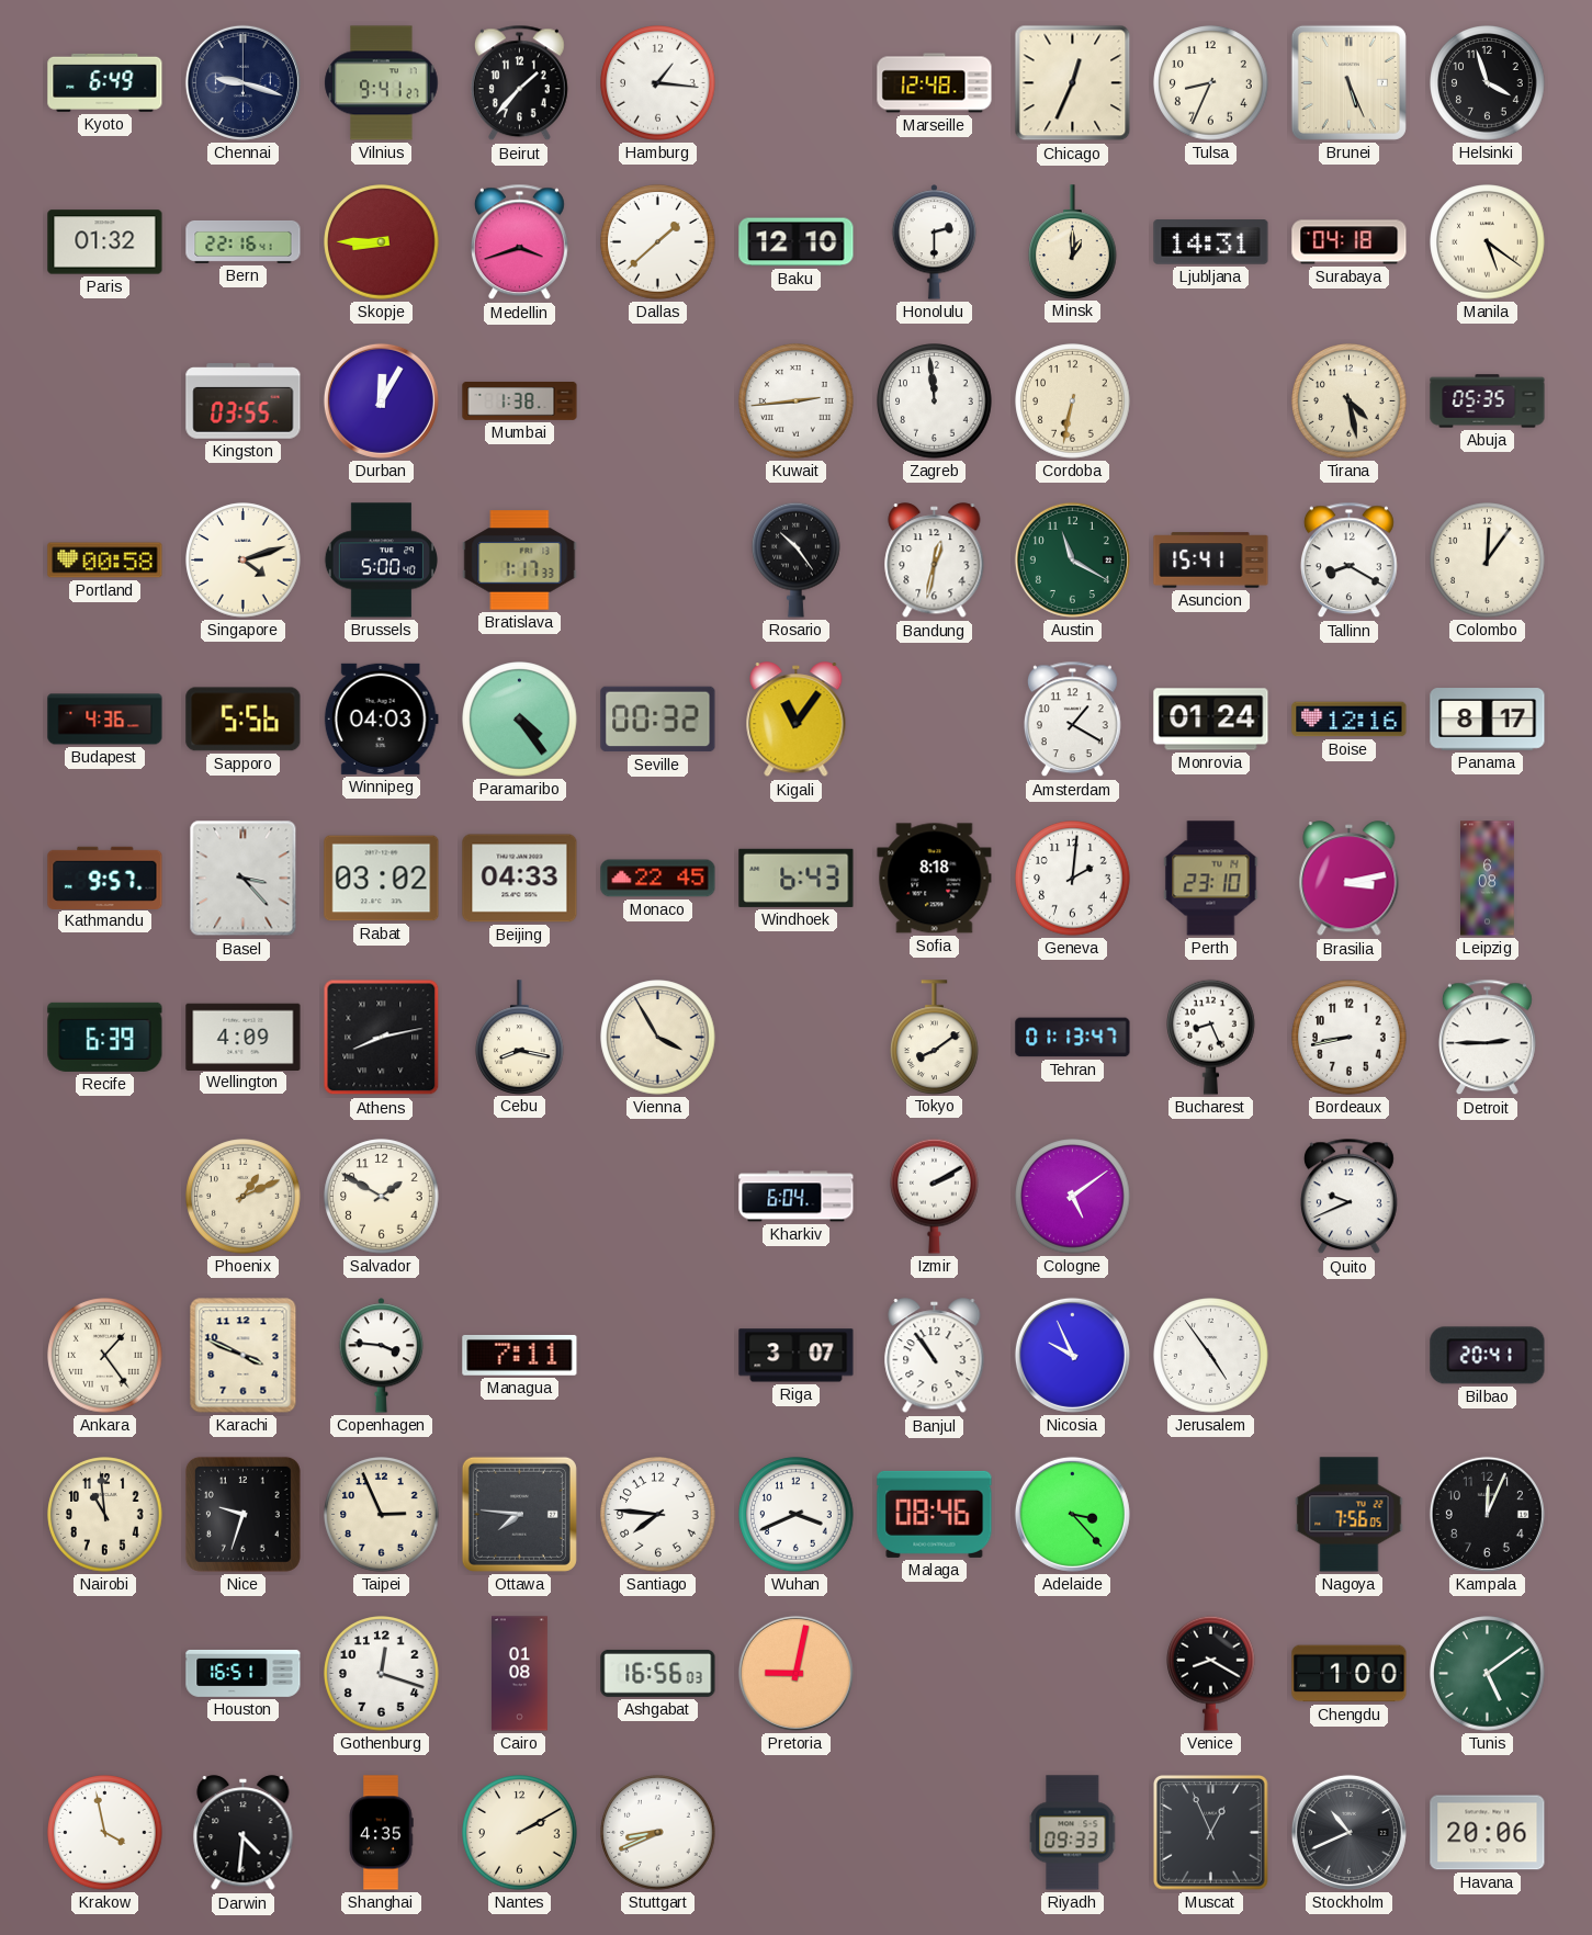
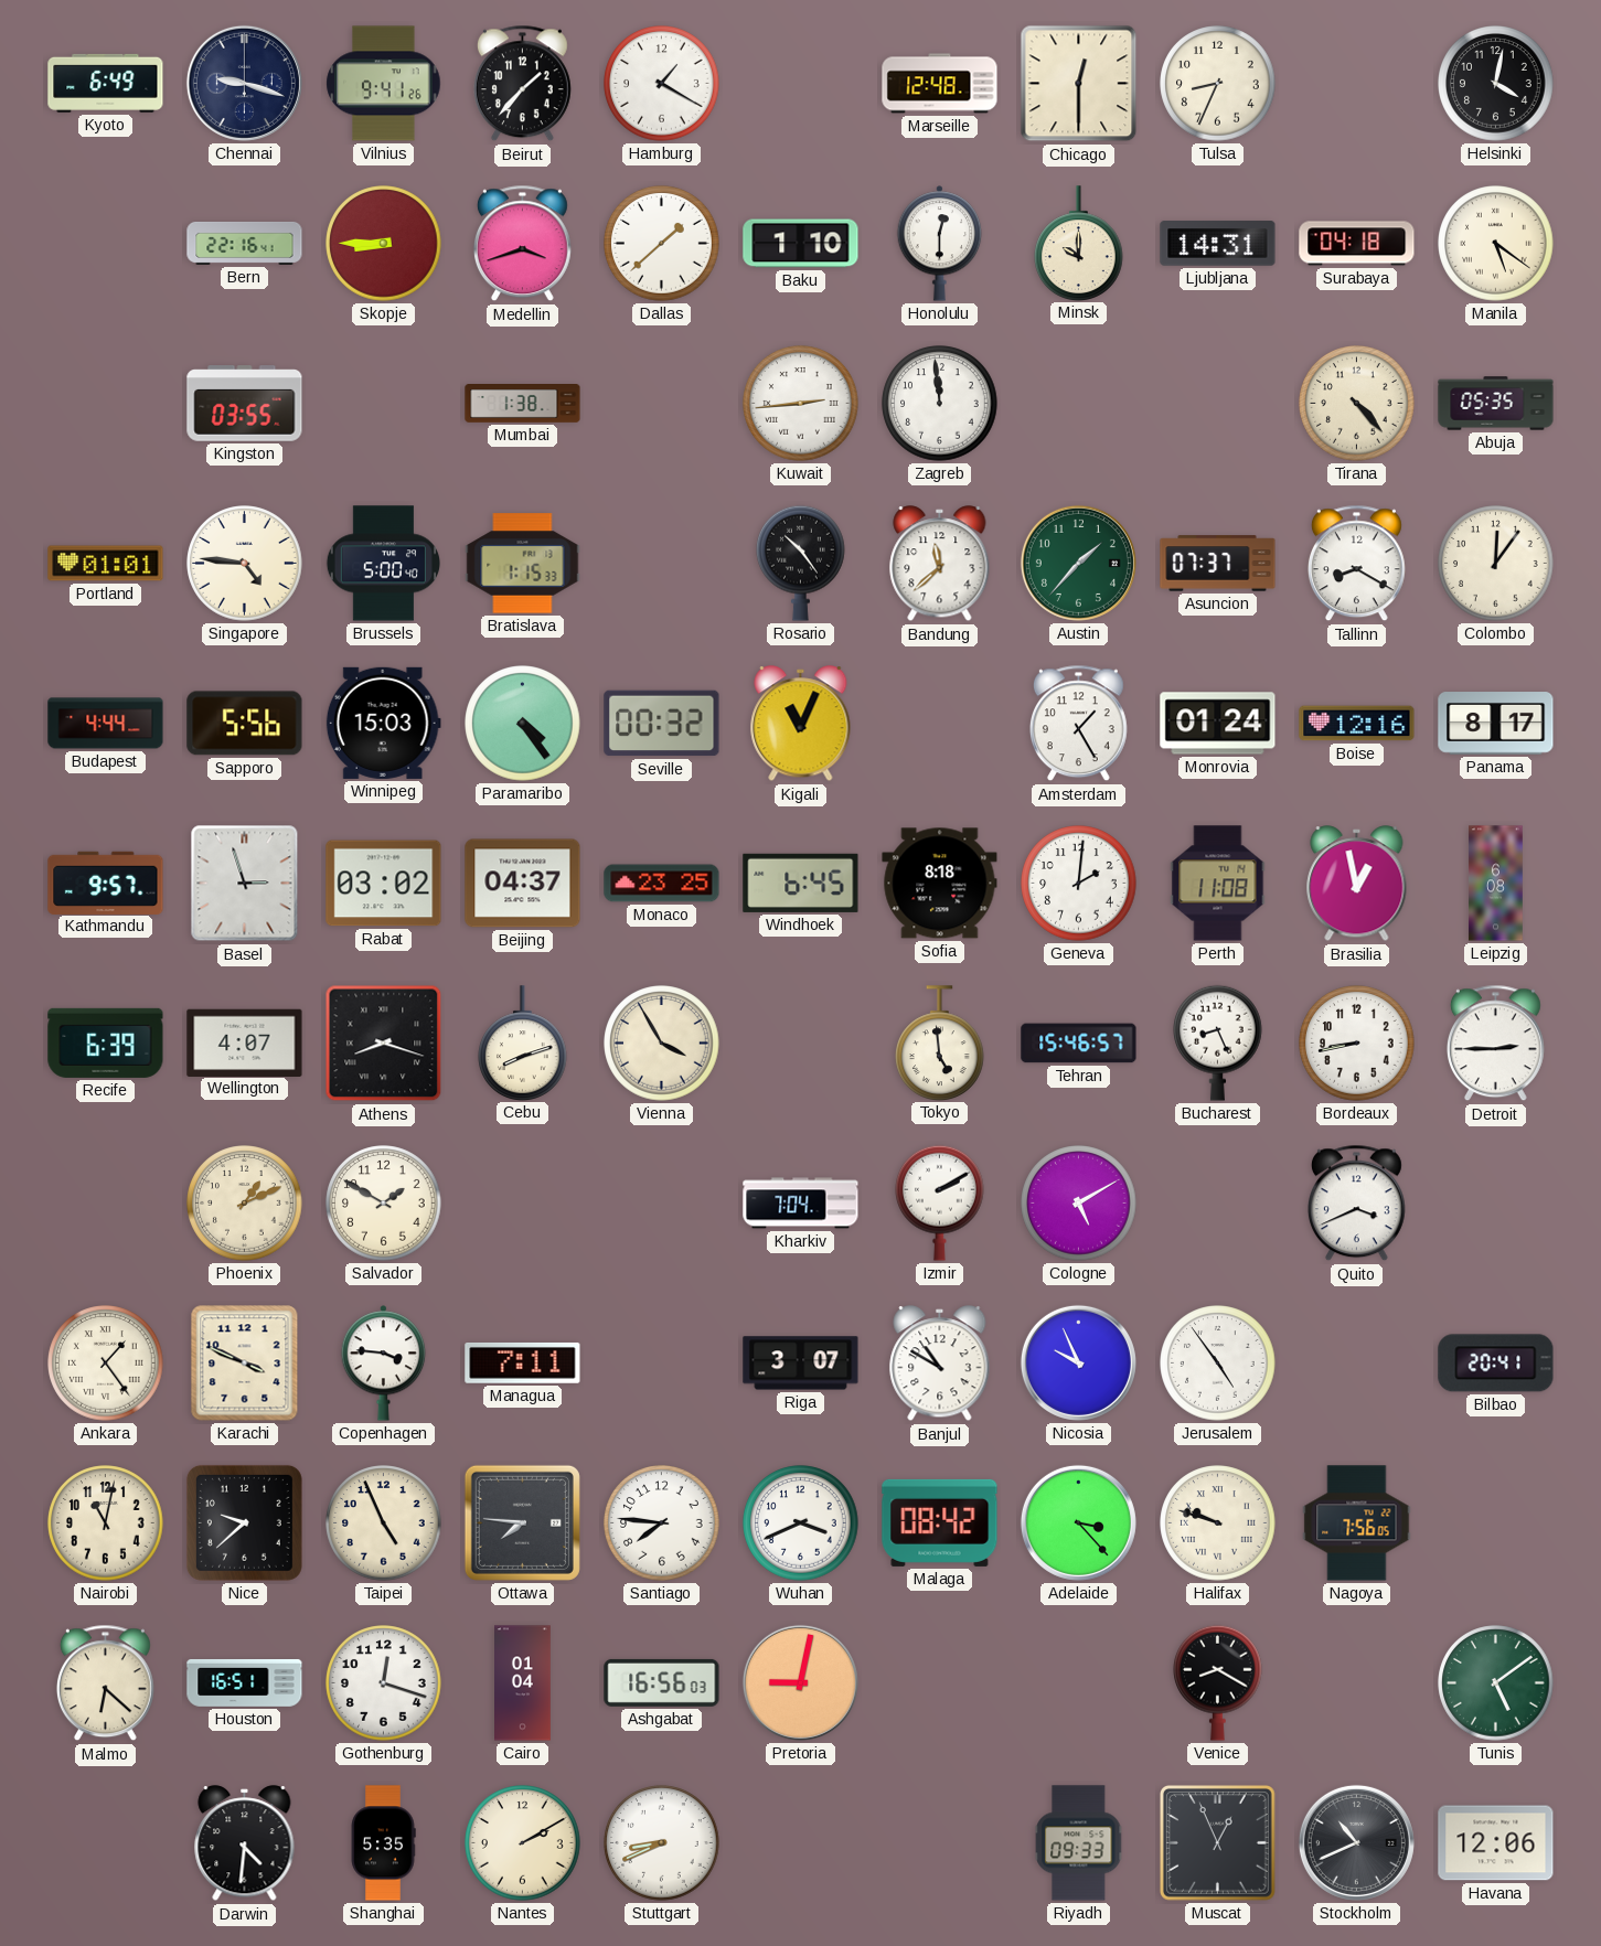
Vilnius: 9:41:27 -> 9:41:26 (384, 84)
Hamburg: 1:16 -> 1:20 (662, 84)
Chicago: 12:34 -> 12:30 (1079, 84)
Brunei: 5:26 -> none (1348, 82)
Helsinki: 3:57 -> 4:02 (1496, 84)
Paris: 01:32 -> none (105, 242)
Baku: 12:10 -> 1:10 (801, 244)
Honolulu: 2:30 -> 12:30 (940, 244)
Minsk: 1:00 -> 10:00 (1079, 243)
Durban: 12:05 -> none (381, 400)
Cordoba: 6:32 -> none (1073, 401)
Tirana: 4:28 -> 4:23 (1357, 404)
Portland: 00:58 -> 01:01 (106, 564)
Singapore: 4:12 -> 4:46 (245, 564)
Bratislava: 1:17 -> 1:15 (523, 564)
Bandung: 12:32 -> 11:38 (940, 564)
Austin: 11:20 -> 1:37 (1078, 563)
Asuncion: 15:41 -> 07:37 (1218, 564)
Budapest: 4:36 -> 4:44 (106, 724)
Winnipeg: 04:03 -> 15:03 (383, 723)
Kigali: 11:06 -> 11:04 (801, 724)
Amsterdam: 1:20 -> 1:25 (1078, 724)
Basel: 3:23 -> 2:57 (245, 884)
Beijing: 04:33 -> 04:37 (523, 884)
Monaco: 22:45 -> 23:25 (662, 884)
Windhoek: 6:43 -> 6:45 (801, 883)
Perth: 23:10 -> 11:08 (1218, 884)
Brasilia: 3:13 -> 12:58 (1357, 884)
Wellington: 4:09 -> 4:07 (245, 1042)
Athens: 8:13 -> 8:18 (384, 1044)
Cebu: 8:17 -> 8:12 (523, 1042)
Tokyo: 8:09 -> 4:59 (940, 1042)
Tehran: 01:13 -> 15:46 (1079, 1044)
Kharkiv: 6:04 -> 7:04 (801, 1204)
Cologne: 5:09 -> 5:10 (1079, 1204)
Quito: 9:41 -> 3:41 (1356, 1204)
Banjul: 10:54 -> 10:50 (940, 1364)
Nairobi: 10:59 -> 11:02 (106, 1523)
Nice: 9:33 -> 9:38 (244, 1522)
Taipei: 2:56 -> 4:56 (384, 1523)
Malaga: 08:46 -> 08:42 (940, 1522)
Halifax: none -> 9:48 (1218, 1523)
Kampala: 12:04 -> none (1487, 1514)
Malmo: none -> 6:22 (105, 1683)
Cairo: 01:08 -> 01:04 (523, 1683)
Chengdu: 1:00 -> none (1350, 1674)
Krakow: 3:58 -> none (105, 1833)
Shanghai: 4:35 -> 5:35 (383, 1843)
Havana: 20:06 -> 12:06 (1496, 1843)
